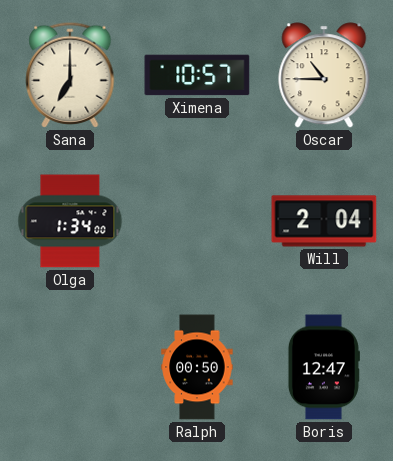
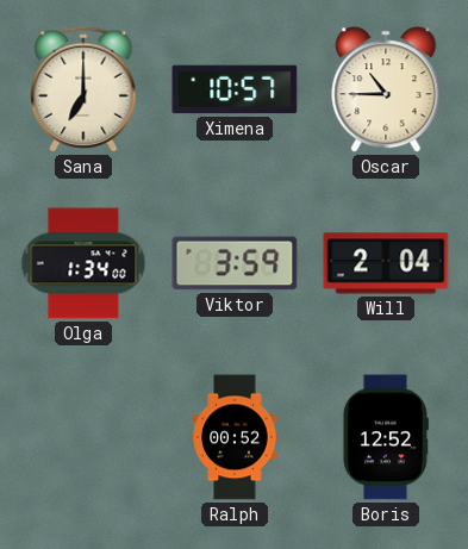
Viktor: none -> 3:59 (235, 263)
Ralph: 00:50 -> 00:52 (235, 437)
Boris: 12:47 -> 12:52 (385, 437)
